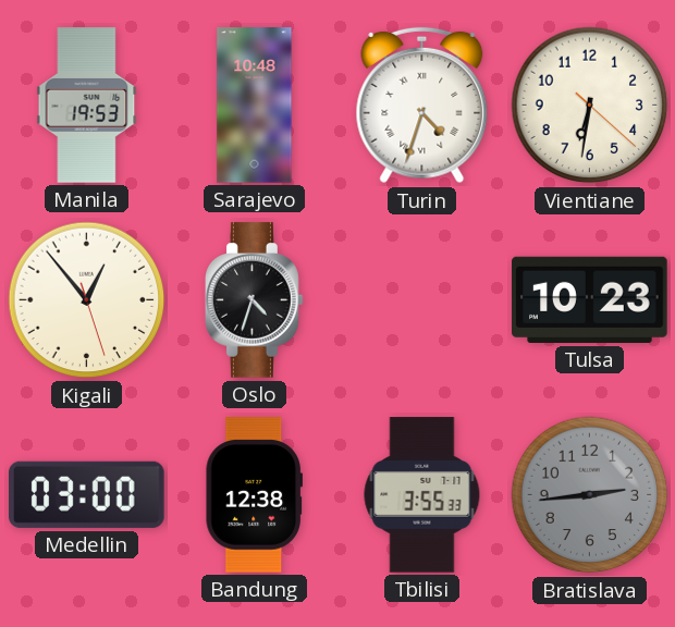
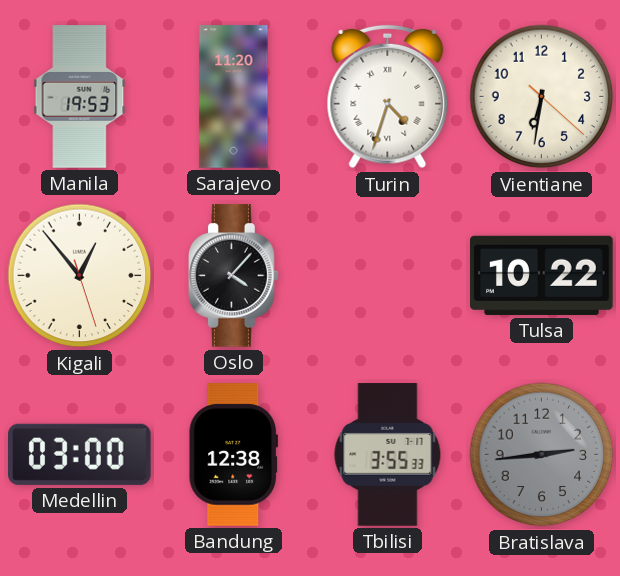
Sarajevo: 10:48 -> 11:20 (234, 97)
Oslo: 4:33 -> 4:07 (234, 276)
Tulsa: 10:23 -> 10:22 (542, 275)
